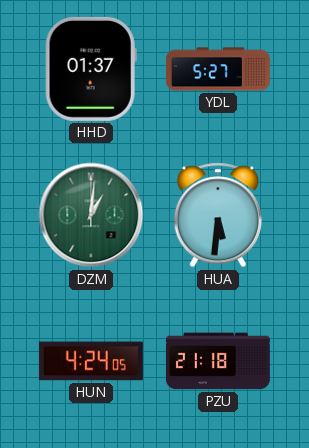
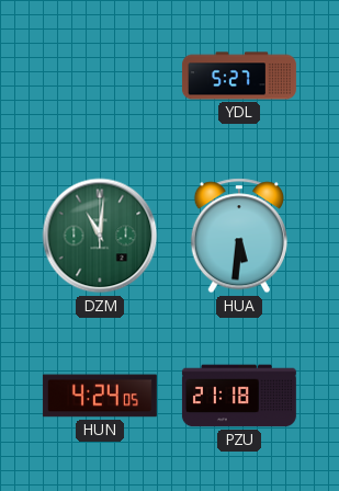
HHD: 01:37 -> none (91, 69)
DZM: 1:01 -> 11:01 (100, 236)
